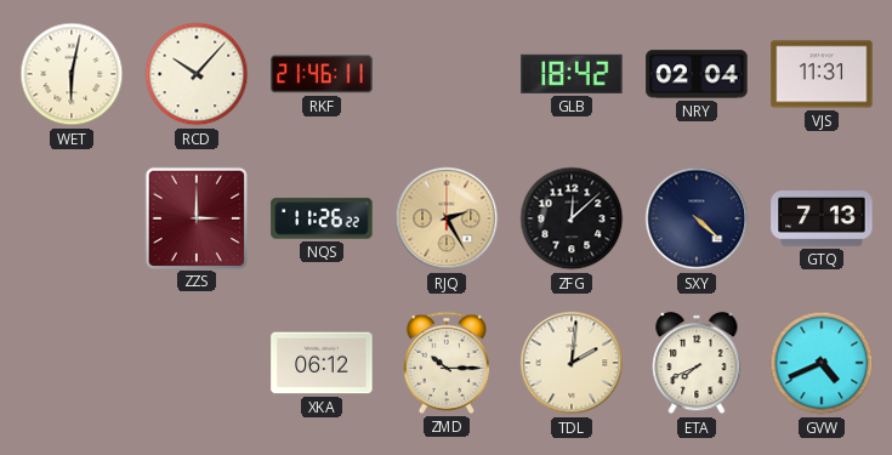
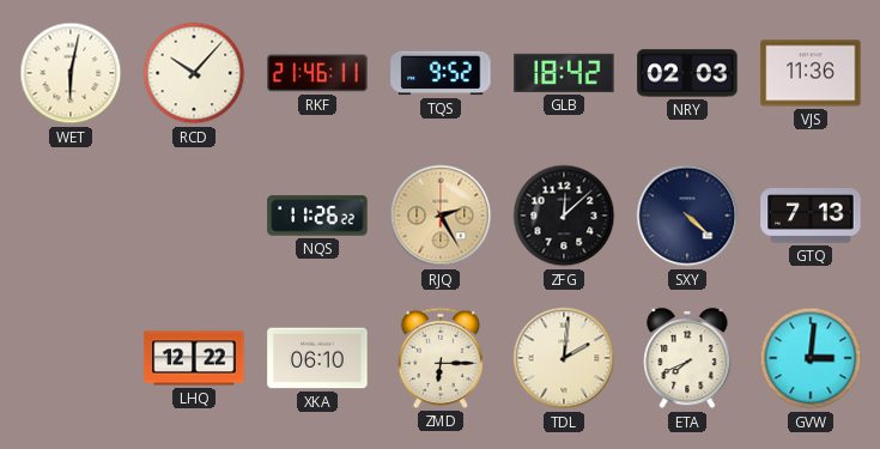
TQS: none -> 9:52 (441, 73)
NRY: 02:04 -> 02:03 (687, 73)
VJS: 11:31 -> 11:36 (811, 73)
ZZS: 3:00 -> none (195, 217)
LHQ: none -> 12:22 (194, 358)
XKA: 06:12 -> 06:10 (317, 358)
ZMD: 10:15 -> 6:15 (441, 358)
GVW: 4:41 -> 3:01 (811, 358)
